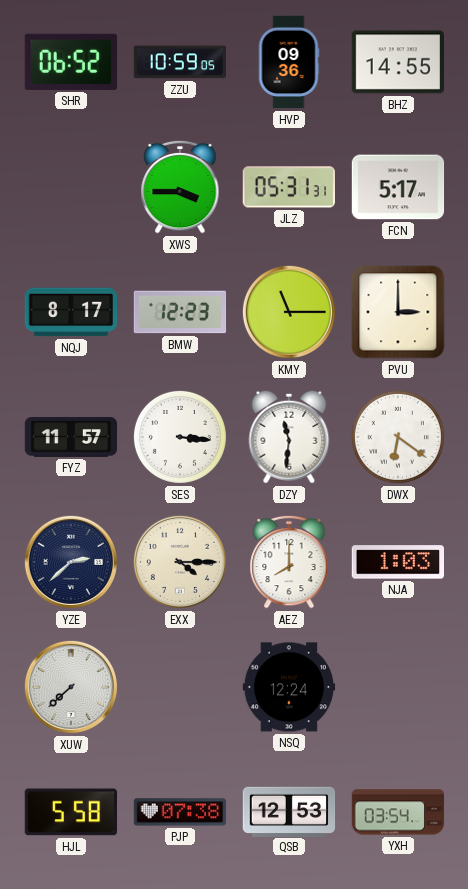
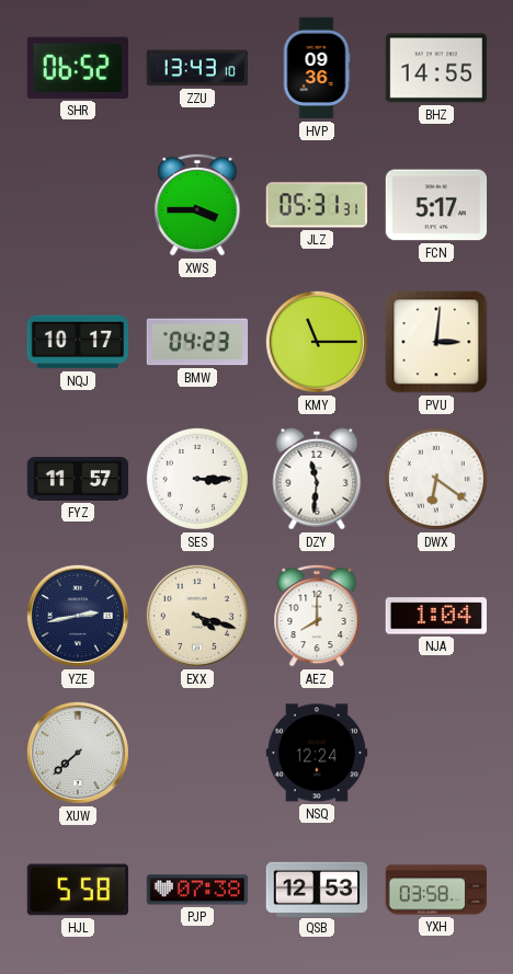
ZZU: 10:59 -> 13:43 (196, 68)
NQJ: 8:17 -> 10:17 (78, 342)
BMW: 12:23 -> 04:23 (197, 342)
PVU: 3:00 -> 3:01 (436, 342)
SES: 3:16 -> 3:15 (197, 479)
YZE: 2:38 -> 2:43 (78, 616)
EXX: 4:15 -> 4:18 (197, 616)
NJA: 1:03 -> 1:04 (435, 616)
YXH: 03:54 -> 03:58 (436, 890)
